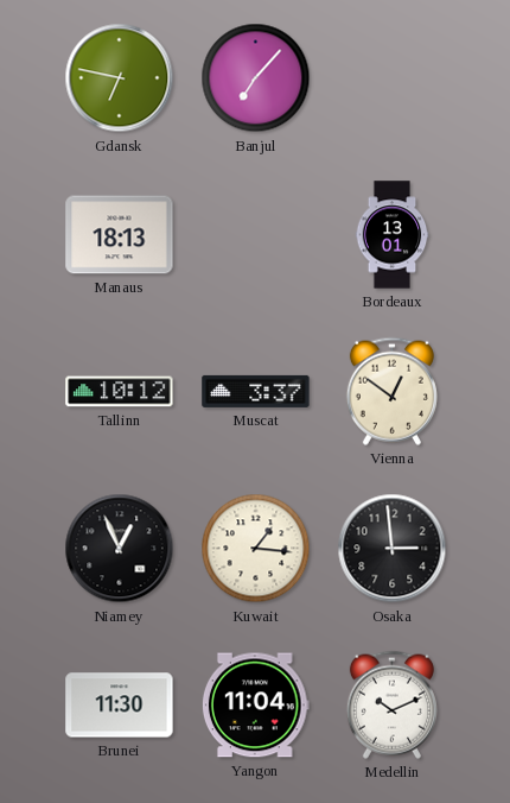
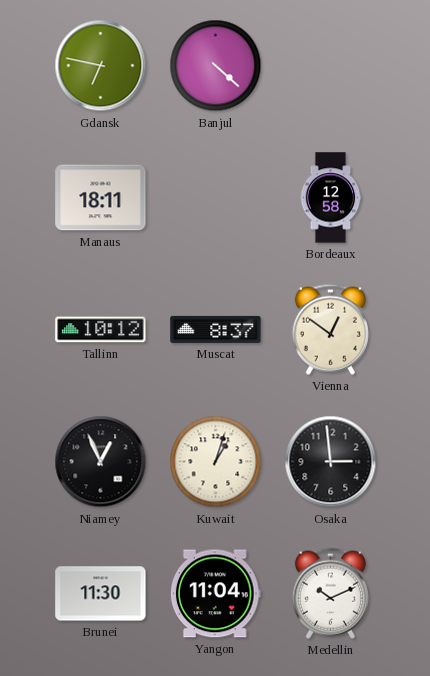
Banjul: 7:07 -> 4:22 (216, 66)
Manaus: 18:13 -> 18:11 (101, 198)
Bordeaux: 13:01 -> 12:58 (331, 198)
Muscat: 3:37 -> 8:37 (216, 329)
Kuwait: 1:16 -> 1:03 (216, 462)
